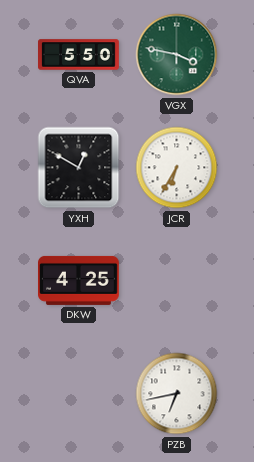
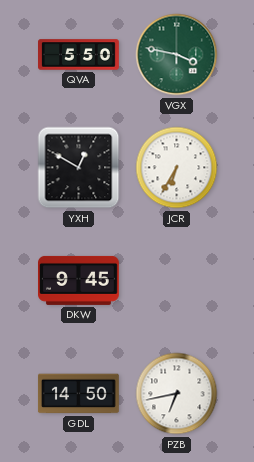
DKW: 4:25 -> 9:45 (79, 280)
GDL: none -> 14:50 (78, 394)
